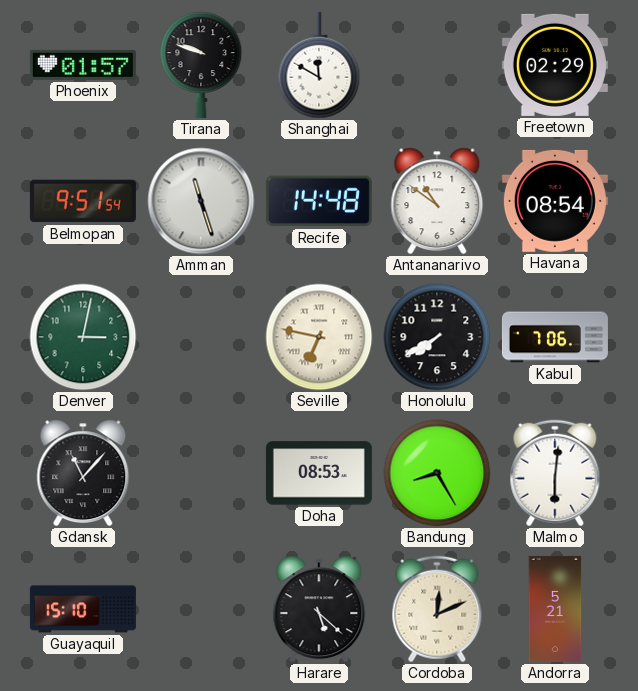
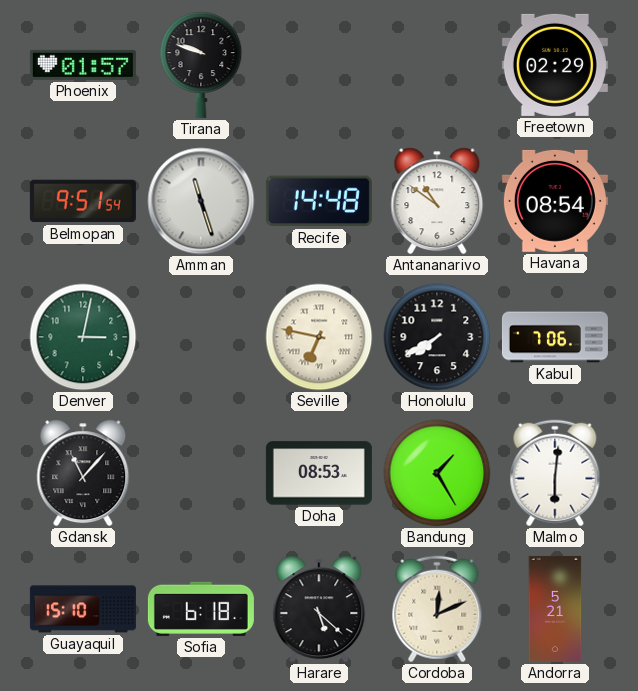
Shanghai: 11:50 -> none (319, 65)
Bandung: 8:25 -> 1:25 (437, 473)
Sofia: none -> 6:18 (201, 609)
